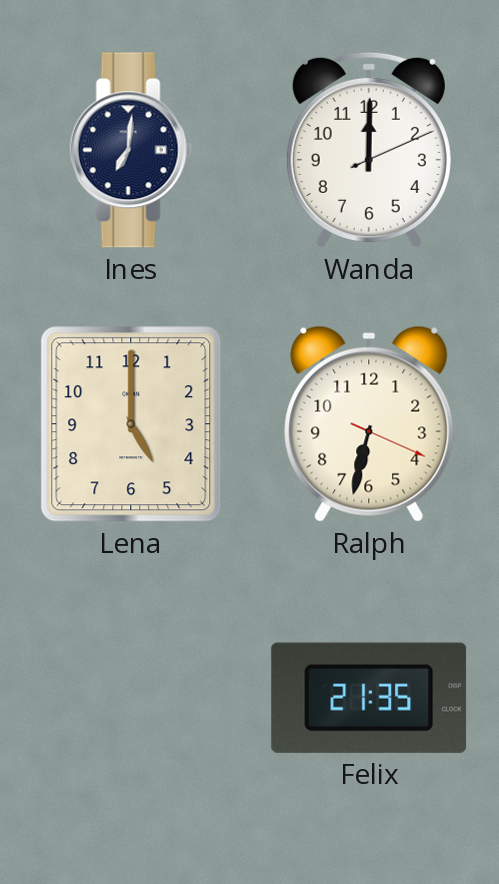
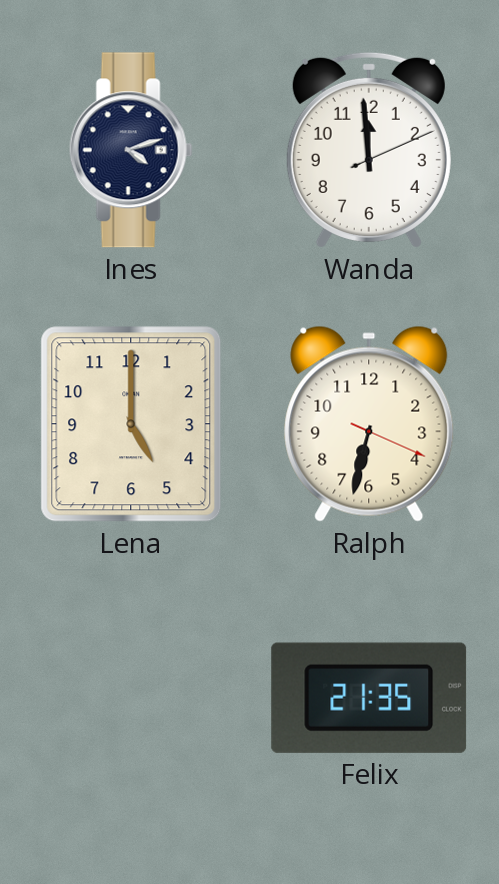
Ines: 7:01 -> 4:12 (131, 150)
Wanda: 12:00 -> 11:59 (369, 150)
